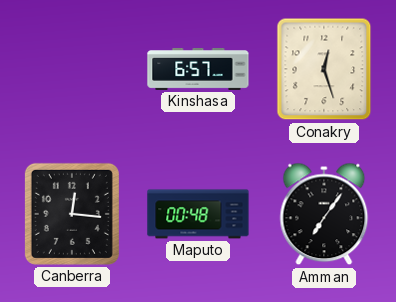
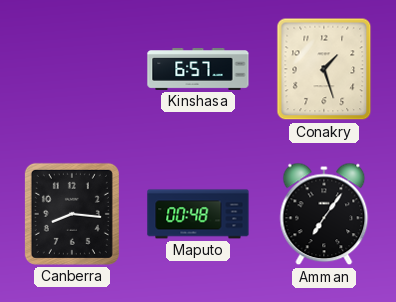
Conakry: 12:27 -> 1:27 (324, 69)
Canberra: 12:16 -> 8:16 (72, 214)
